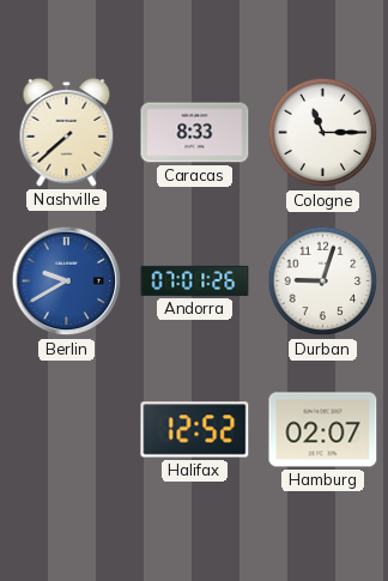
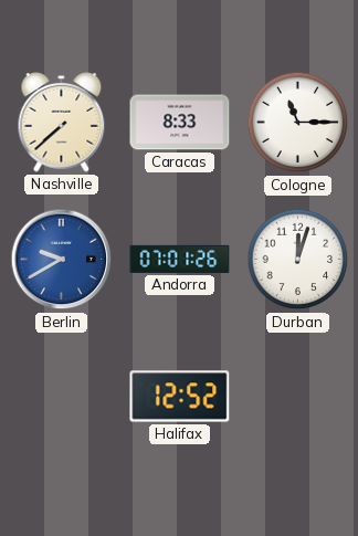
Durban: 9:03 -> 12:03 (298, 260)
Hamburg: 02:07 -> none (323, 430)
